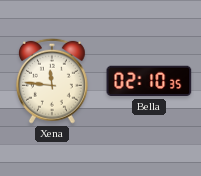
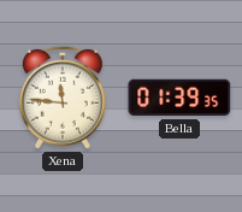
Bella: 02:10 -> 01:39 (179, 98)
